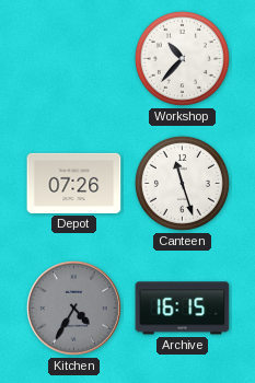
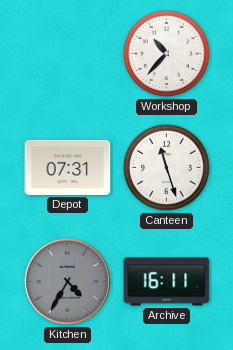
Depot: 07:26 -> 07:31 (68, 167)
Archive: 16:15 -> 16:11 (167, 282)
